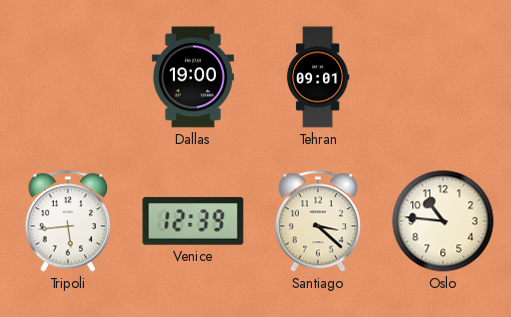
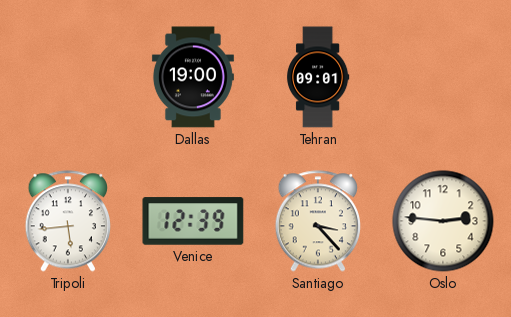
Santiago: 3:22 -> 3:23 (317, 221)
Oslo: 10:46 -> 2:46 (443, 221)
